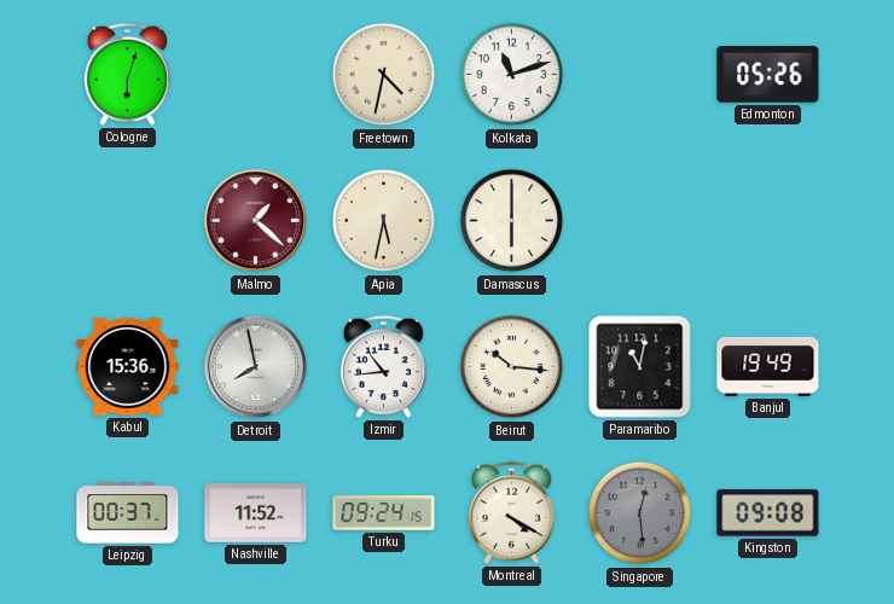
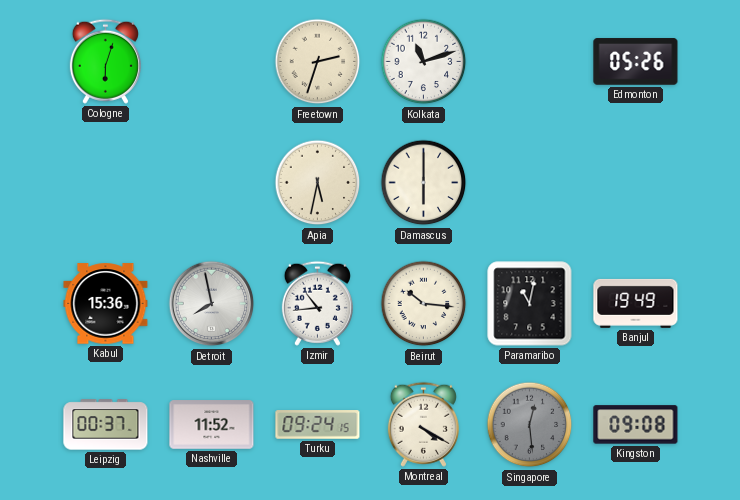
Freetown: 4:32 -> 2:33 (318, 62)
Malmo: 1:22 -> none (256, 221)
